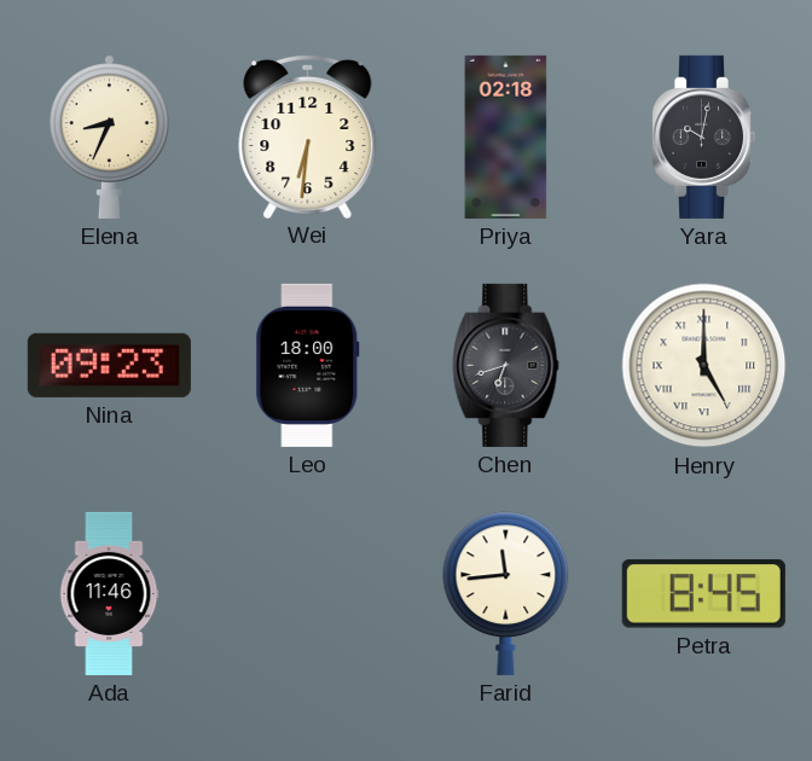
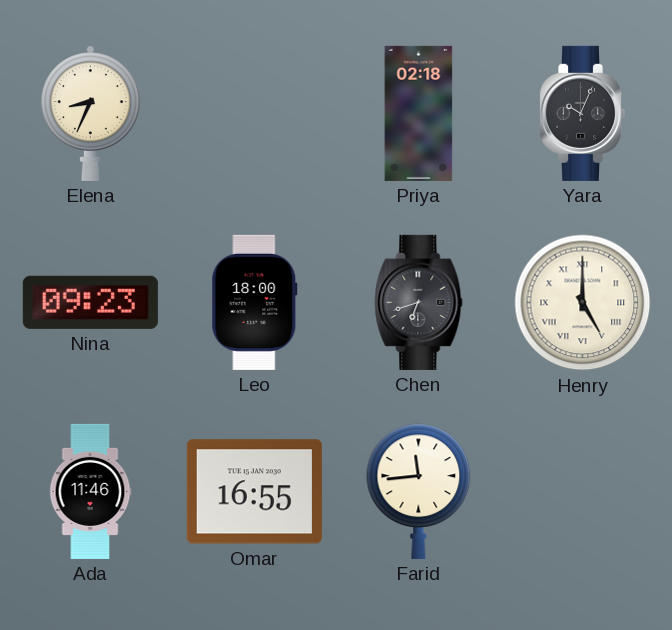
Wei: 6:31 -> none (308, 135)
Yara: 10:02 -> 10:04 (583, 113)
Omar: none -> 16:55 (254, 492)
Petra: 8:45 -> none (703, 594)
